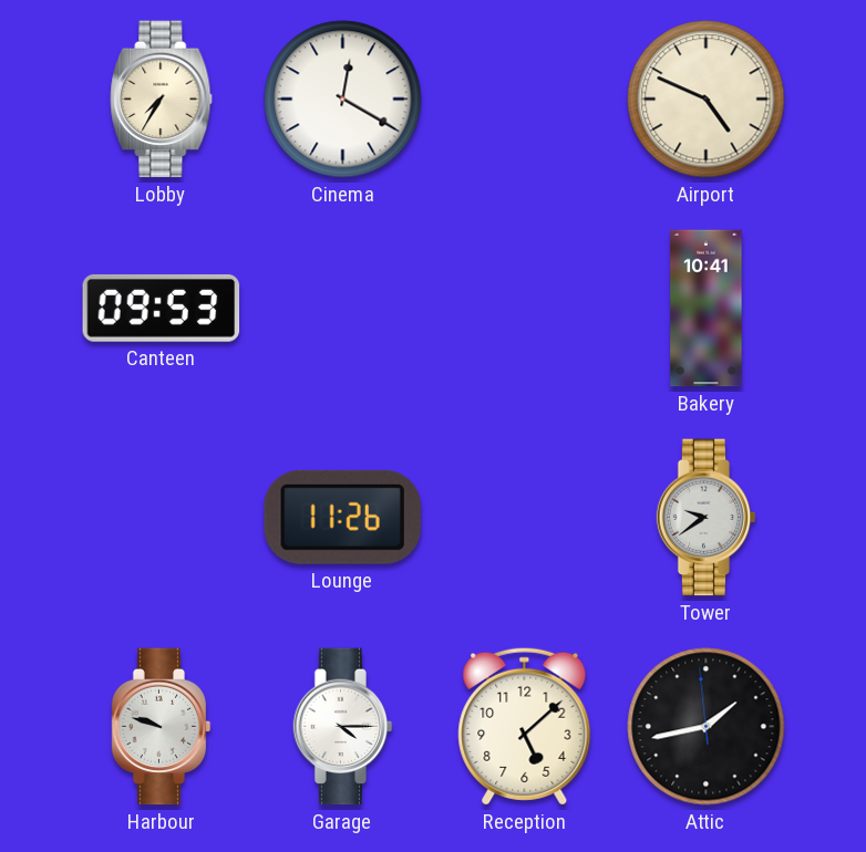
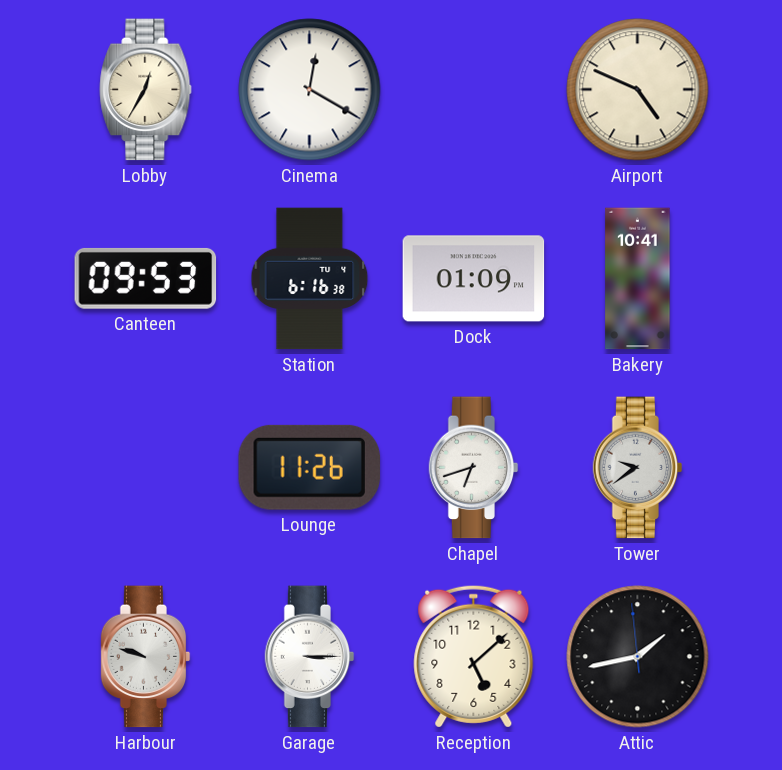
Lobby: 7:35 -> 12:35 (146, 90)
Station: none -> 6:16 (310, 279)
Dock: none -> 01:09 (474, 279)
Chapel: none -> 6:42 (474, 468)
Garage: 4:15 -> 3:15 (310, 657)
